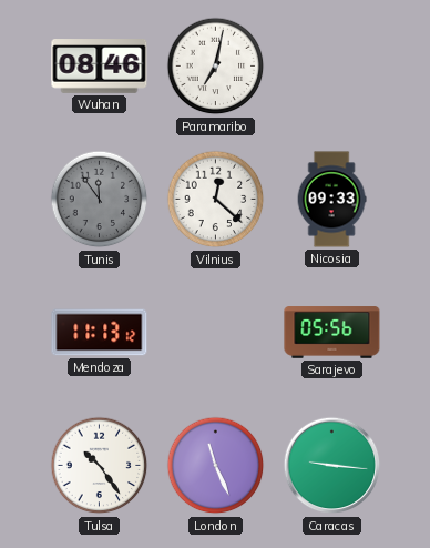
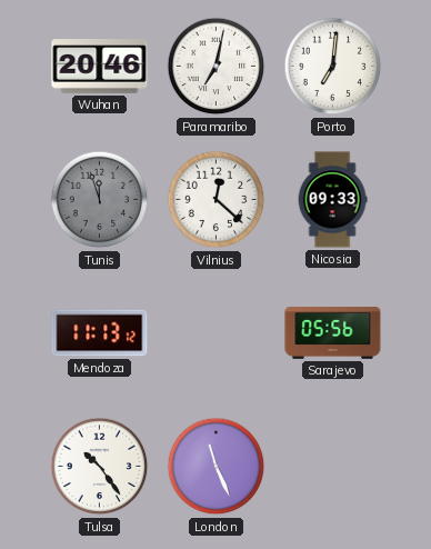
Wuhan: 08:46 -> 20:46 (100, 67)
Porto: none -> 7:01 (333, 67)
Tunis: 11:54 -> 11:57 (100, 200)
Caracas: 9:16 -> none (332, 466)
